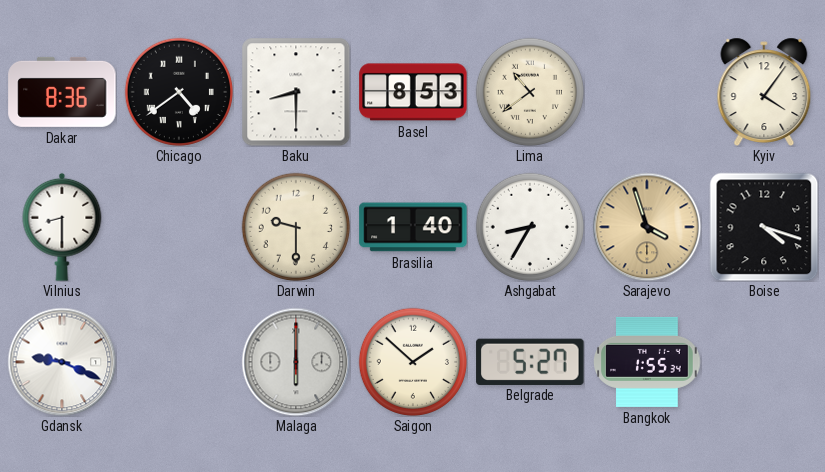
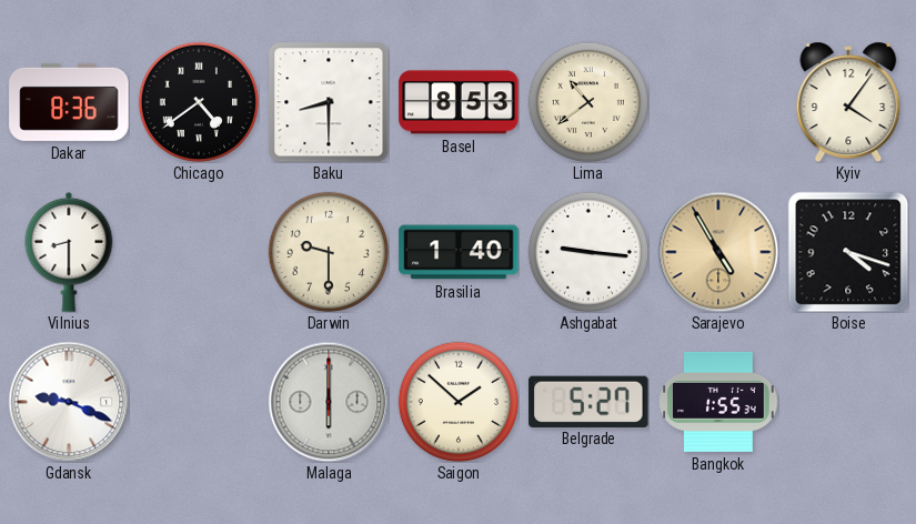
Ashgabat: 8:35 -> 9:16 (588, 252)
Sarajevo: 3:57 -> 4:55 (718, 252)
